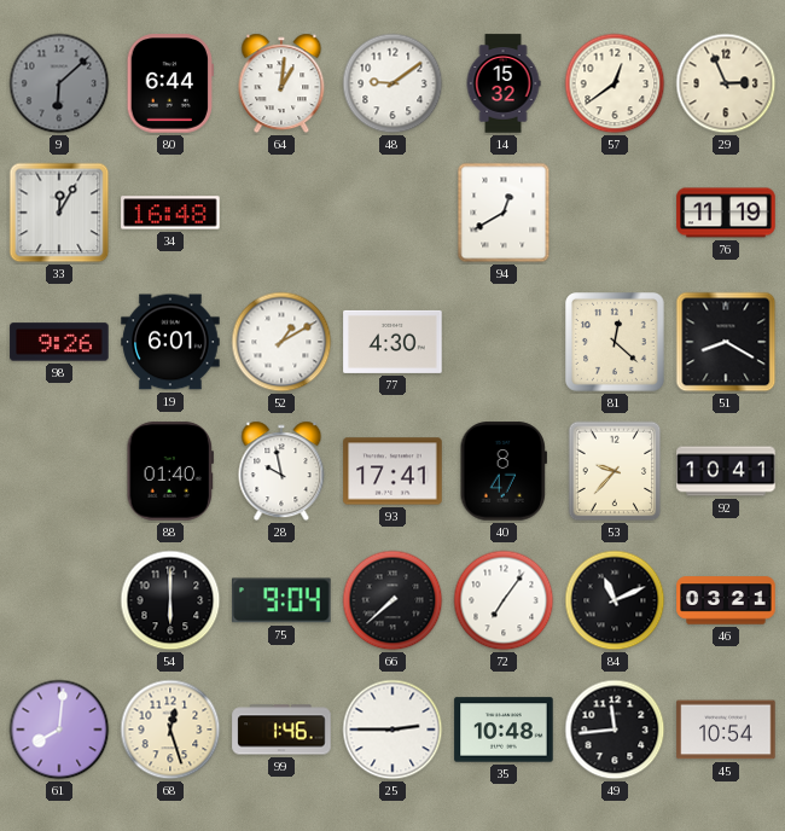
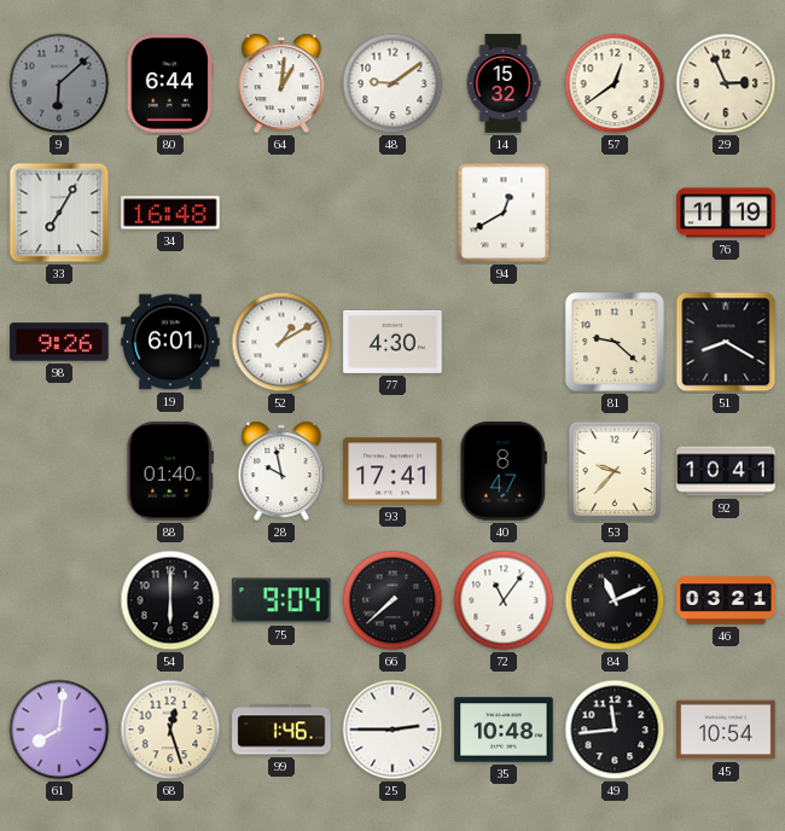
33: 12:05 -> 7:05 (59, 213)
81: 12:22 -> 9:22 (616, 343)
72: 7:06 -> 11:06 (504, 600)
